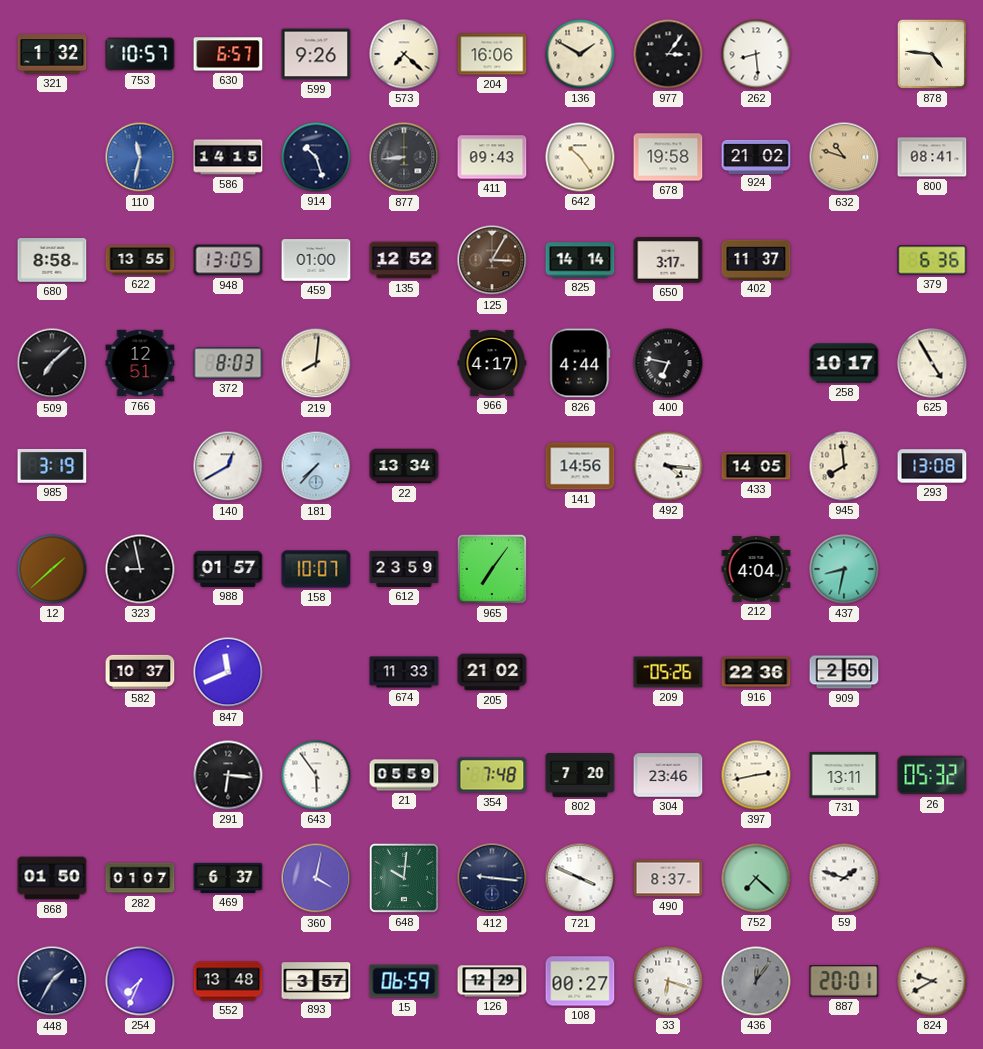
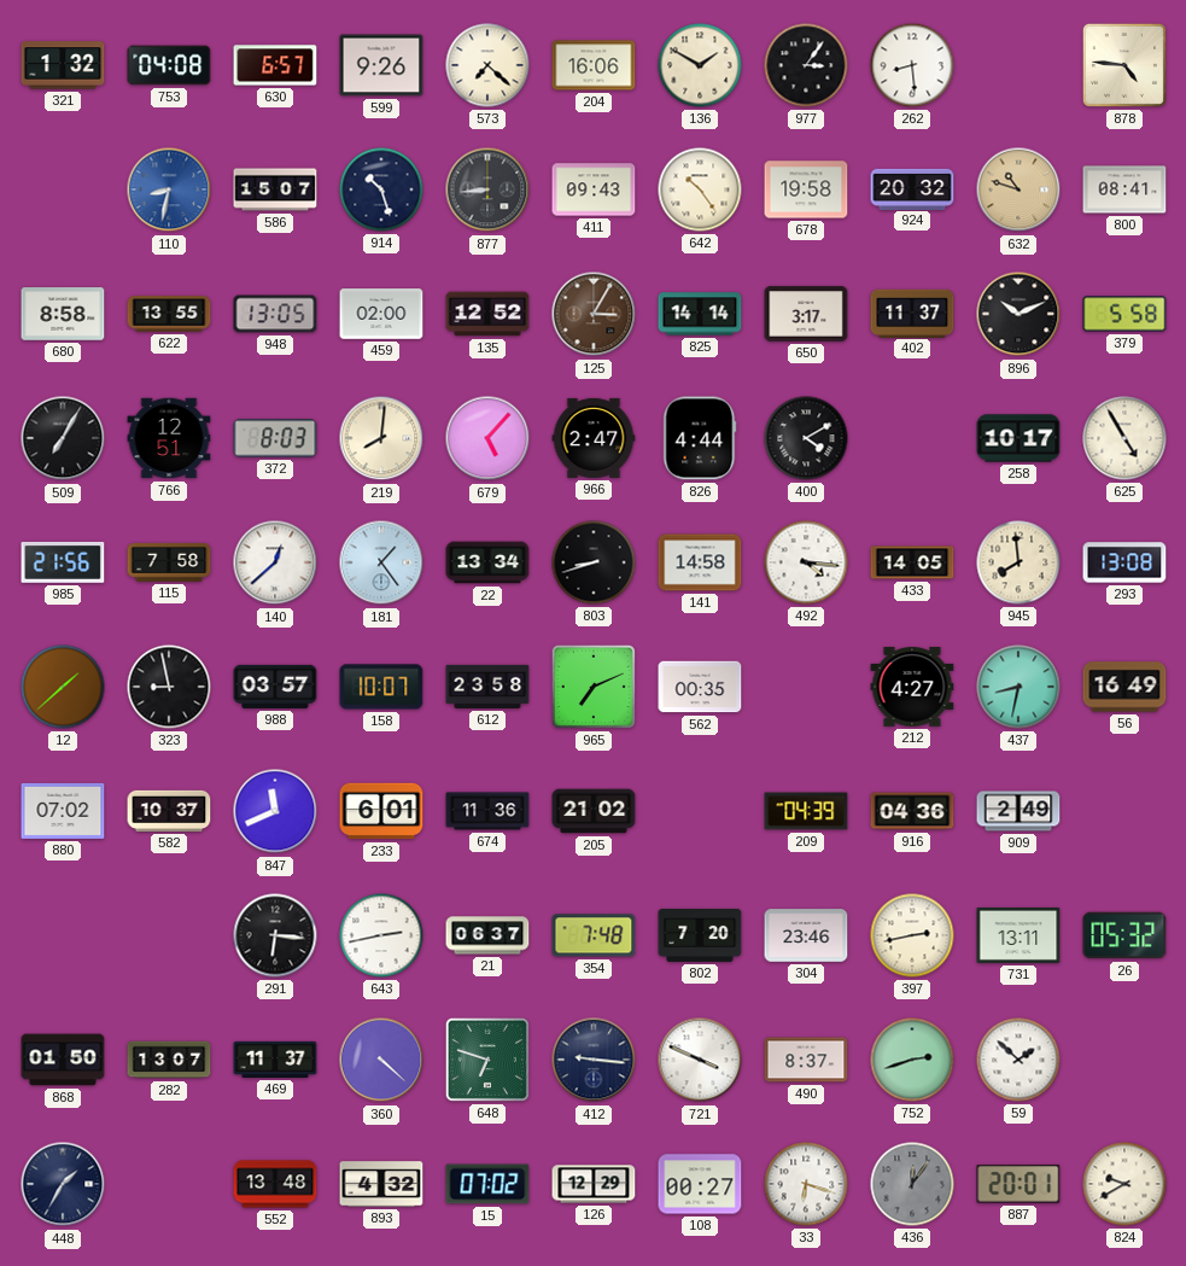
753: 10:57 -> 04:08 (169, 65)
110: 11:32 -> 8:32 (169, 189)
586: 14:15 -> 15:07 (275, 189)
924: 21:02 -> 20:32 (912, 188)
459: 01:00 -> 02:00 (381, 314)
896: none -> 10:11 (1018, 314)
379: 6:36 -> 5:58 (1124, 314)
509: 7:08 -> 7:05 (63, 438)
679: none -> 5:07 (487, 438)
966: 4:17 -> 2:47 (594, 438)
400: 6:47 -> 4:10 (806, 438)
985: 3:19 -> 21:56 (63, 562)
115: none -> 7:58 (169, 562)
140: 12:40 -> 12:38 (275, 562)
181: 7:37 -> 1:24 (381, 562)
803: none -> 8:42 (594, 562)
141: 14:56 -> 14:58 (700, 562)
988: 01:57 -> 03:57 (275, 687)
612: 23:59 -> 23:58 (487, 687)
965: 7:06 -> 7:11 (594, 687)
562: none -> 00:35 (700, 687)
212: 4:04 -> 4:27 (912, 687)
56: none -> 16:49 (1124, 687)
880: none -> 07:02 (63, 811)
233: none -> 6:01 (381, 811)
674: 11:33 -> 11:36 (487, 811)
209: 05:26 -> 04:39 (806, 811)
916: 22:36 -> 04:36 (912, 811)
909: 2:50 -> 2:49 (1018, 811)
643: 5:54 -> 2:43 (381, 935)
21: 05:59 -> 06:37 (487, 935)
282: 01:07 -> 13:07 (169, 1060)
469: 6:37 -> 11:37 (275, 1060)
360: 4:02 -> 4:22 (381, 1060)
648: 10:01 -> 6:48 (487, 1060)
752: 7:22 -> 2:42 (912, 1060)
59: 1:48 -> 1:52 (1018, 1060)
254: 7:34 -> none (140, 981)
893: 3:57 -> 4:32 (381, 1184)
15: 06:59 -> 07:02 (487, 1184)
